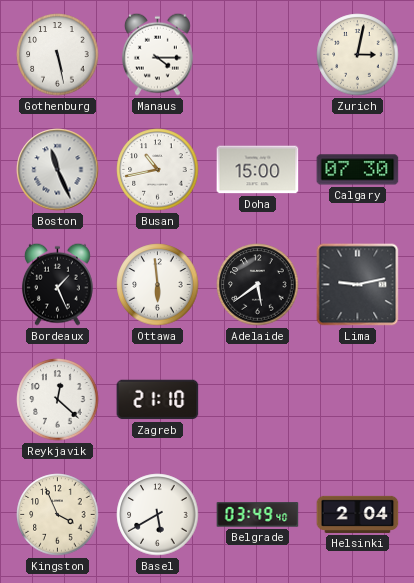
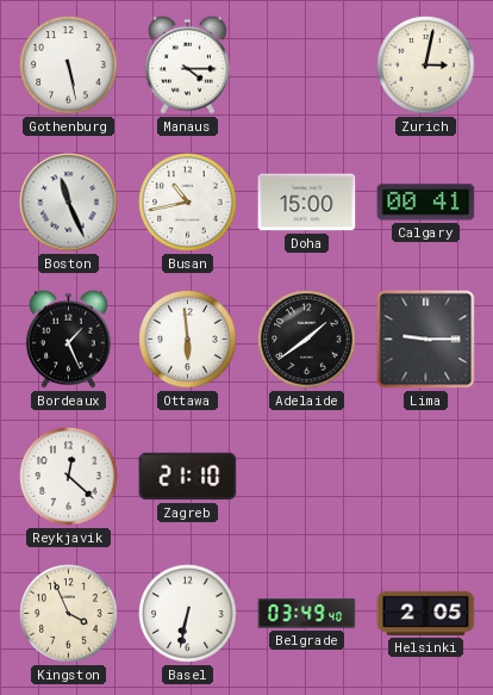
Calgary: 07:30 -> 00:41 (426, 203)
Adelaide: 5:39 -> 1:39 (307, 340)
Lima: 9:13 -> 9:15 (426, 340)
Basel: 5:40 -> 6:32 (188, 614)
Helsinki: 2:04 -> 2:05 (426, 613)
